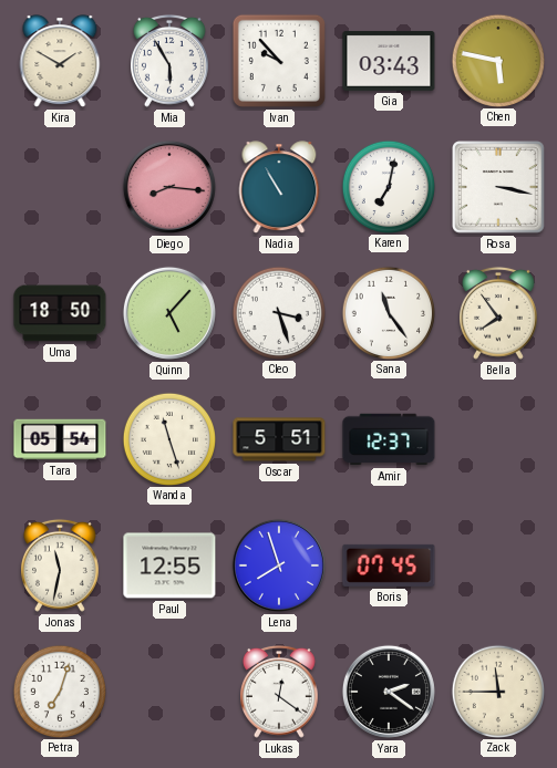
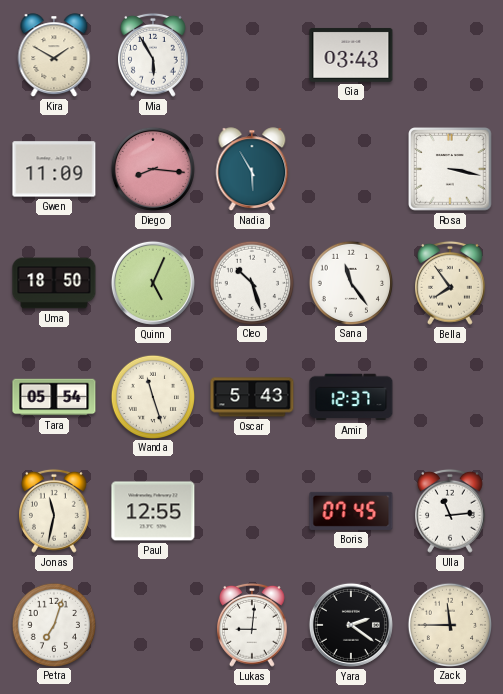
Ivan: 9:53 -> none (279, 61)
Chen: 5:47 -> none (497, 60)
Gwen: none -> 11:09 (54, 169)
Nadia: 10:55 -> 5:55 (252, 169)
Karen: 7:02 -> none (388, 186)
Quinn: 5:07 -> 5:04 (153, 283)
Cleo: 3:27 -> 10:27 (251, 282)
Oscar: 5:51 -> 5:43 (252, 397)
Lena: 7:57 -> none (279, 565)
Ulla: none -> 11:14 (451, 511)
Lukas: 12:21 -> 9:01 (253, 625)
